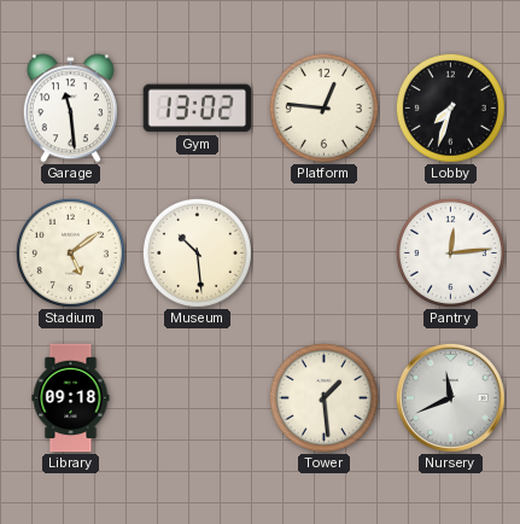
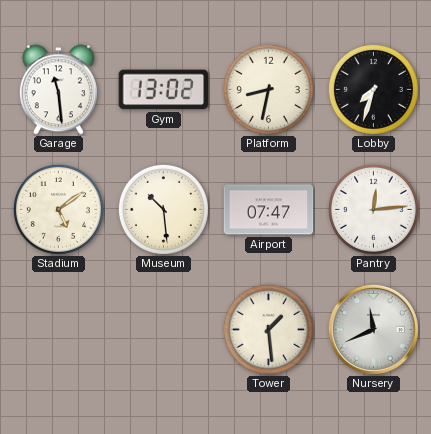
Platform: 12:46 -> 8:32 (268, 89)
Airport: none -> 07:47 (269, 210)
Library: 09:18 -> none (71, 398)
